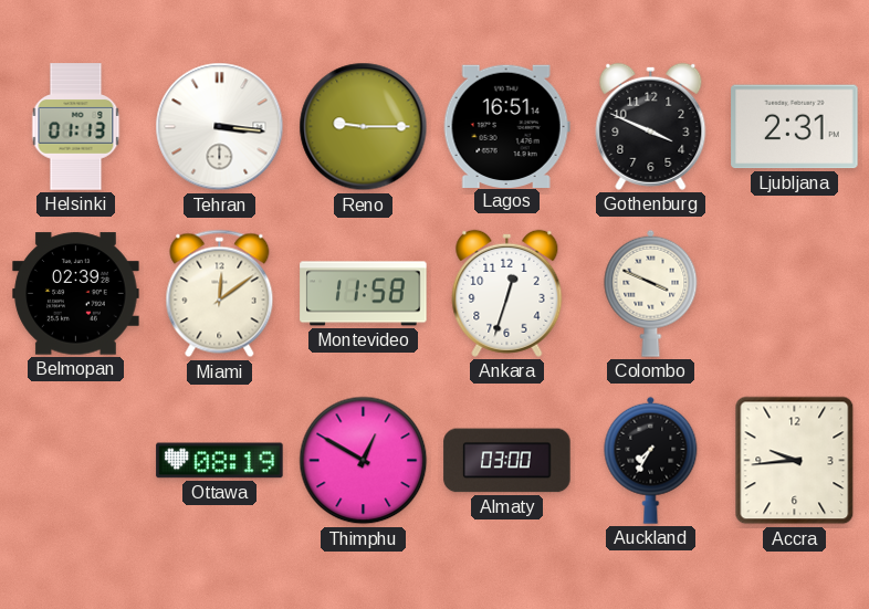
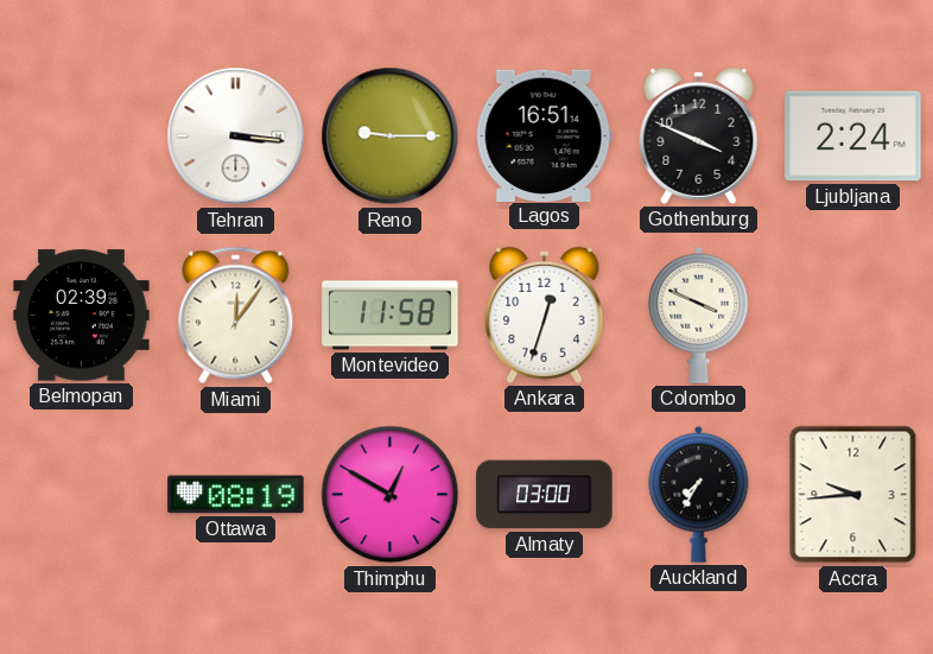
Helsinki: 01:13 -> none (76, 127)
Ljubljana: 2:31 -> 2:24 (853, 136)
Miami: 12:09 -> 12:06 (236, 316)
